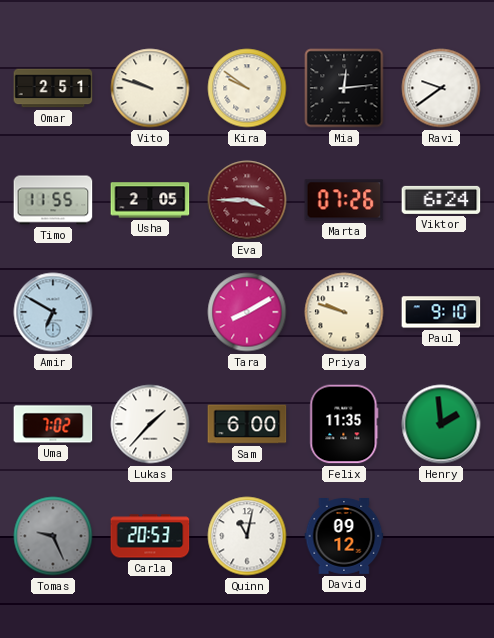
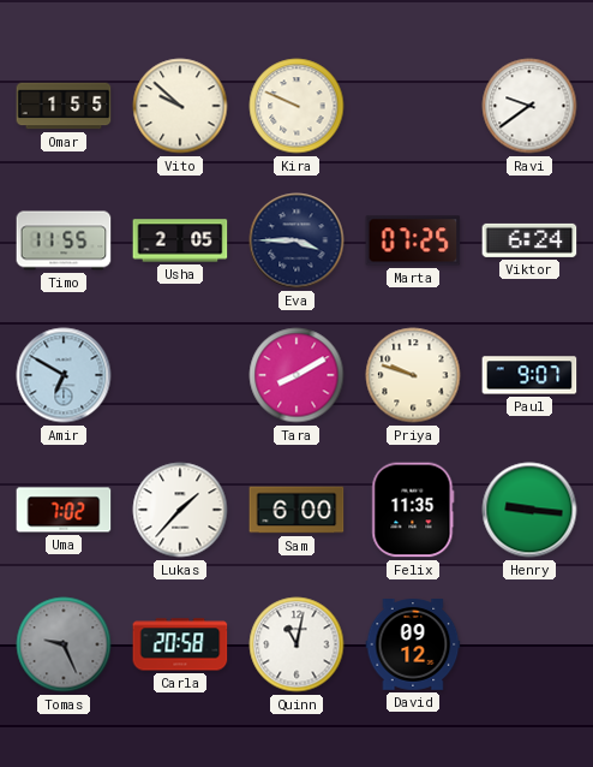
Omar: 2:51 -> 1:55 (64, 106)
Vito: 9:48 -> 9:52 (180, 106)
Kira: 9:51 -> 9:49 (296, 106)
Mia: 12:14 -> none (344, 88)
Eva dial: burgundy -> navy (296, 240)
Marta: 07:26 -> 07:25 (413, 240)
Paul: 9:10 -> 9:07 (529, 375)
Henry: 1:59 -> 9:16 (529, 510)
Carla: 20:53 -> 20:58 (180, 644)
